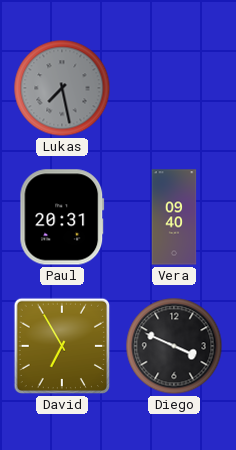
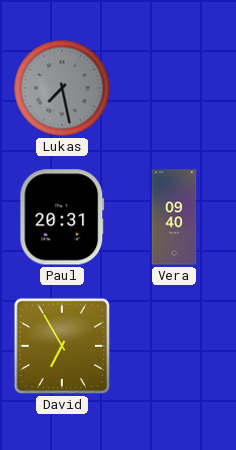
Diego: 3:49 -> none (174, 346)
